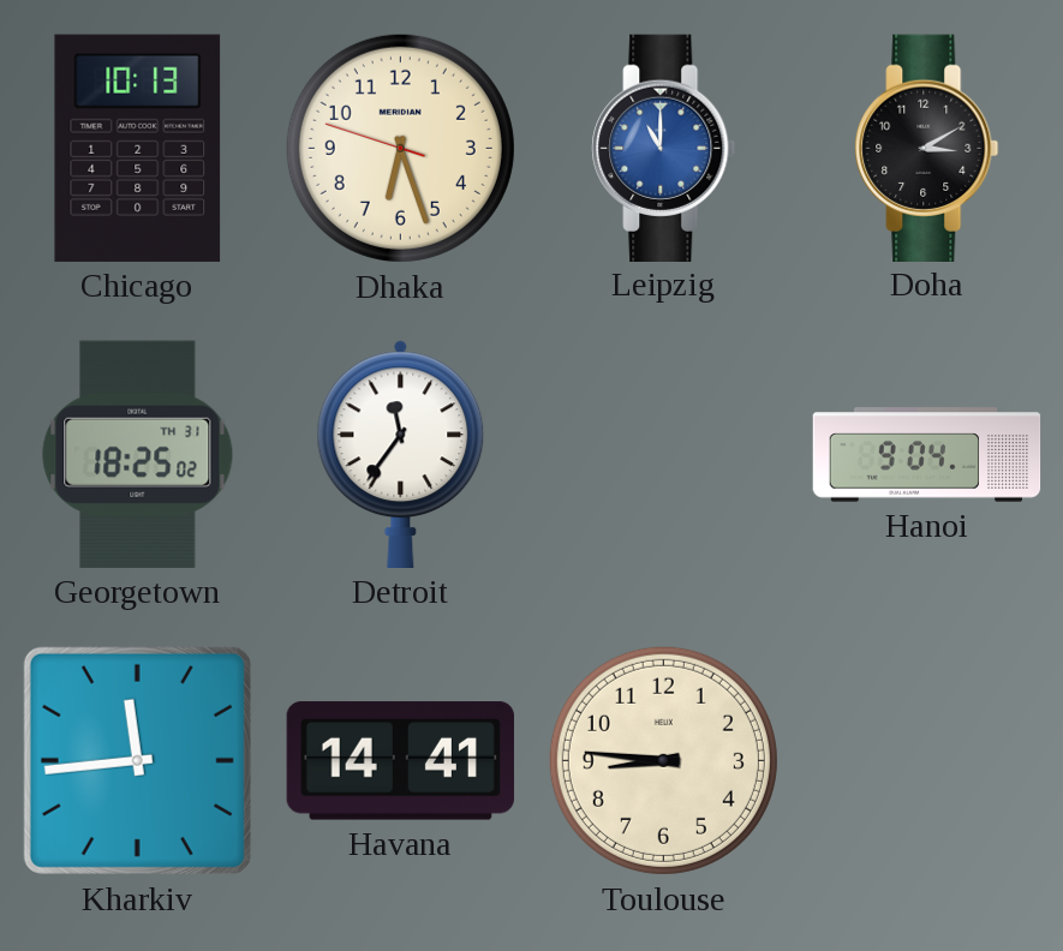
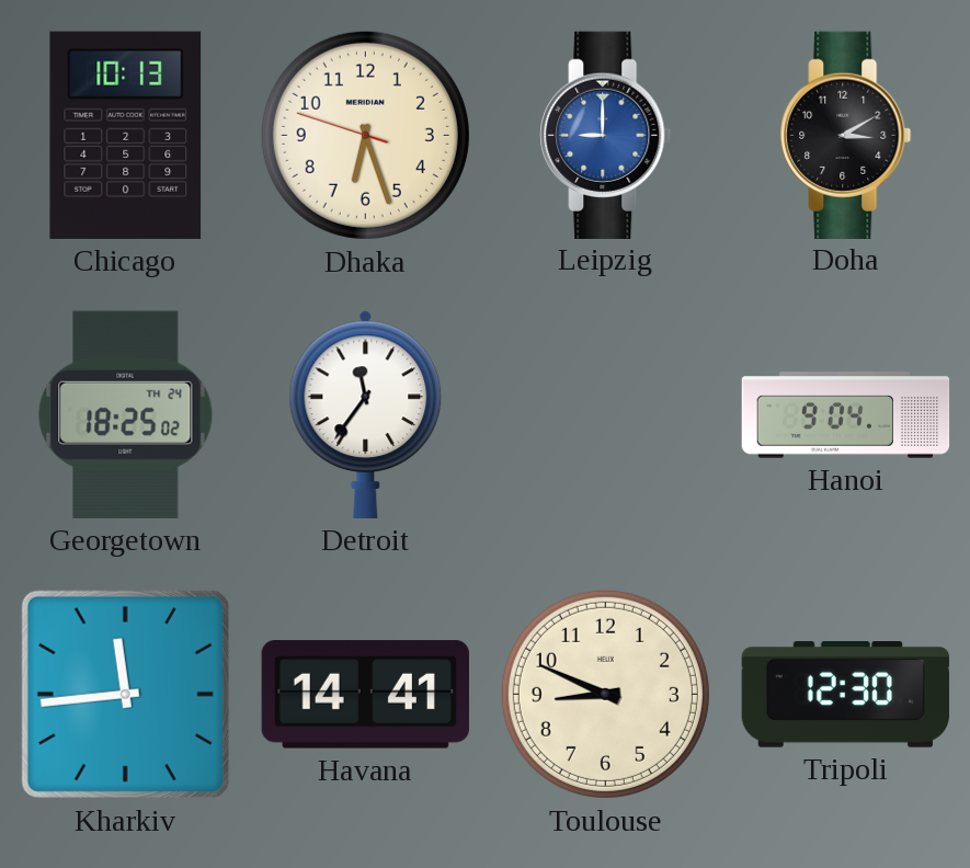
Leipzig: 11:00 -> 9:00 (606, 135)
Georgetown date: TH 31 -> TH 24 (126, 414)
Toulouse: 8:46 -> 8:49 (605, 694)
Tripoli: none -> 12:30 (845, 695)
